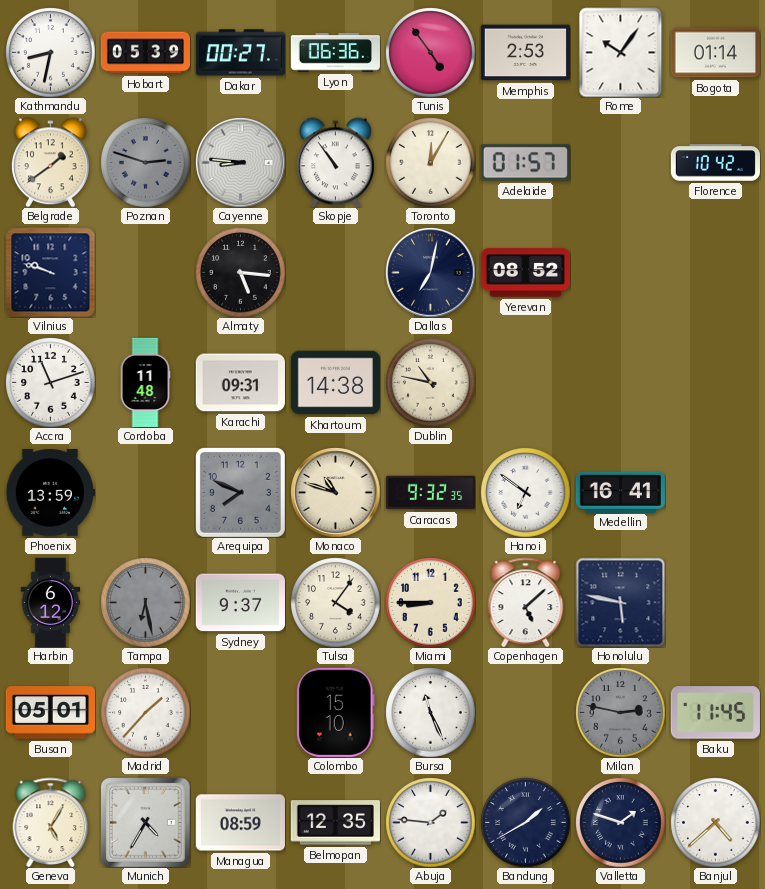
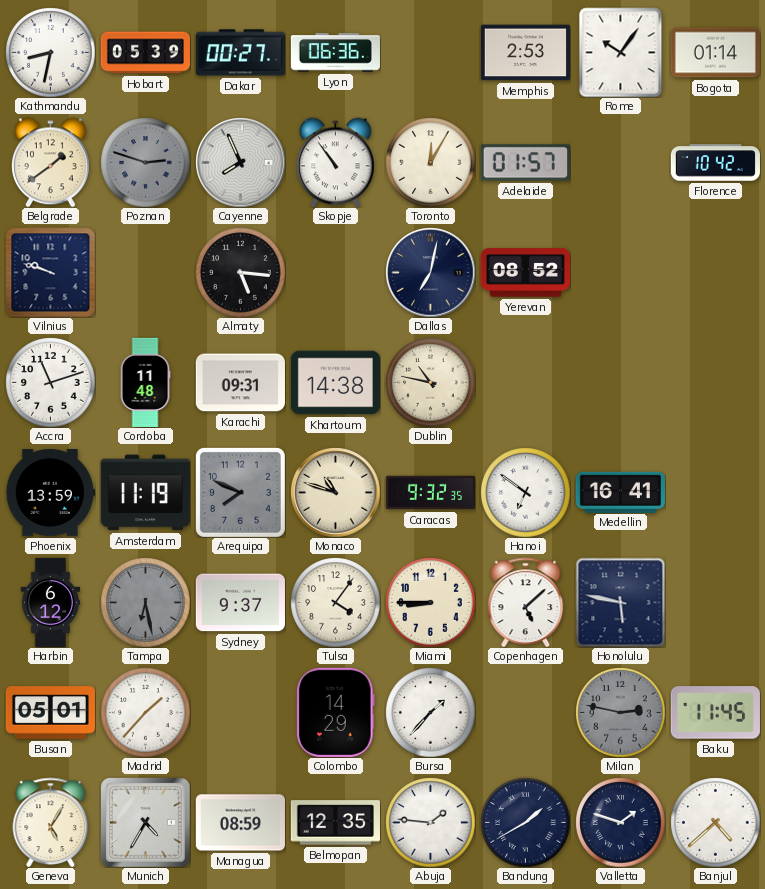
Tunis: 4:54 -> none (430, 52)
Cayenne: 8:46 -> 7:56 (240, 162)
Amsterdam: none -> 11:19 (145, 493)
Colombo: 15:10 -> 14:29 (336, 712)
Bursa: 11:26 -> 1:37 (430, 712)
